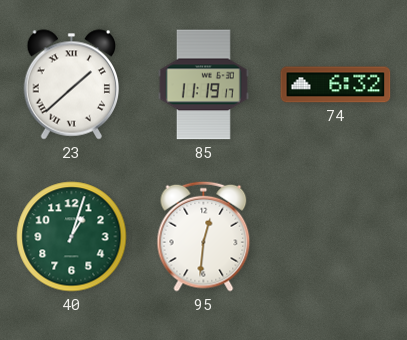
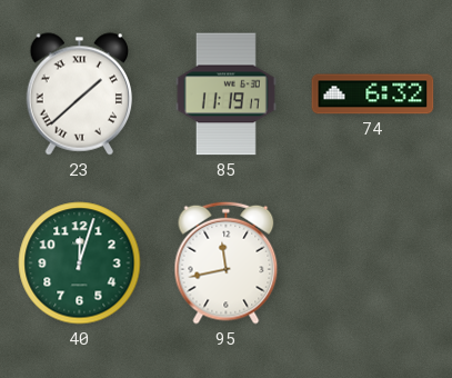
40: 1:03 -> 12:03 (80, 263)
95: 12:31 -> 11:43 (227, 262)
